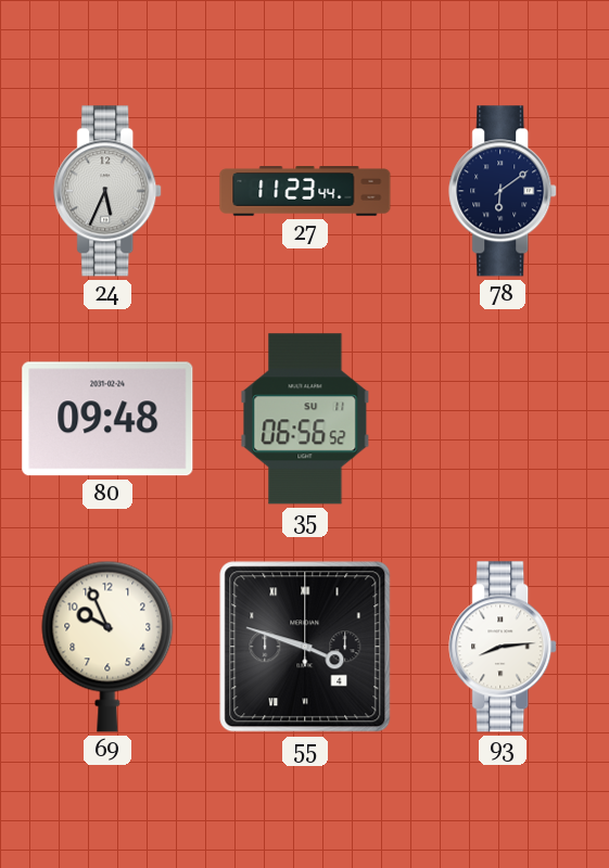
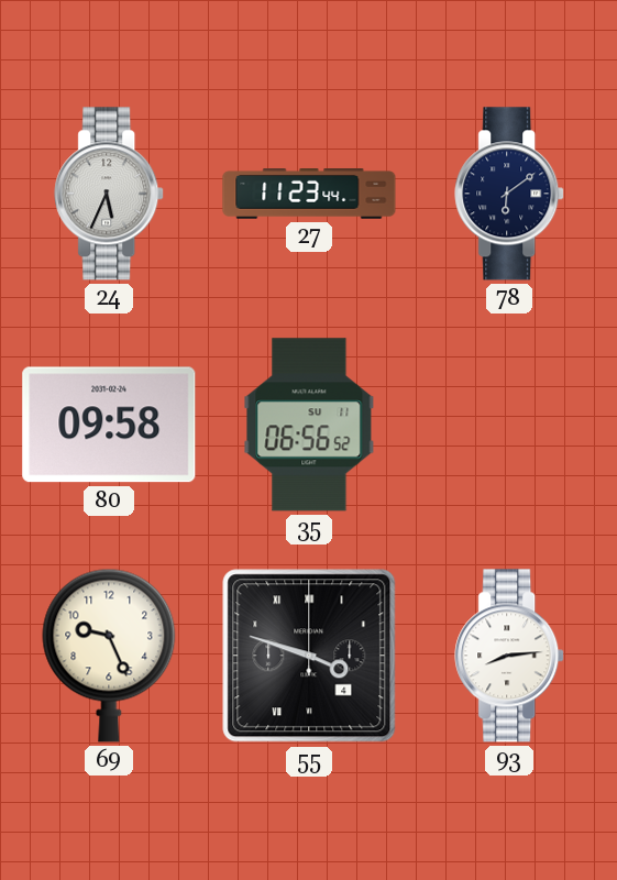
80: 09:48 -> 09:58 (109, 425)
69: 9:56 -> 9:26 (109, 656)
